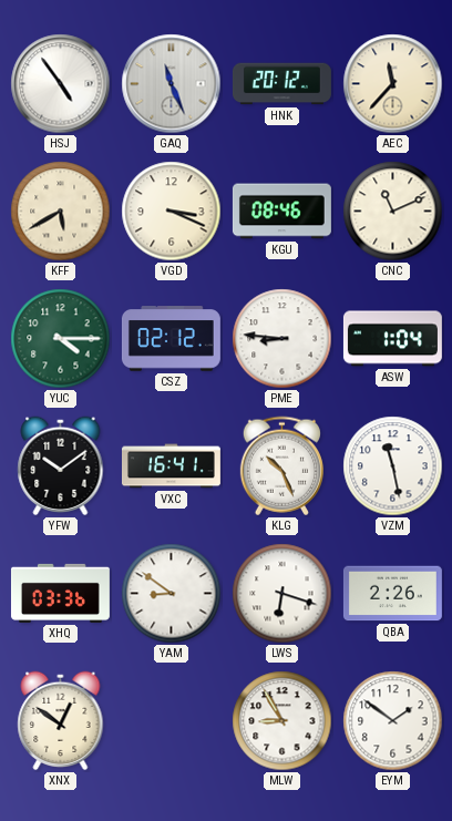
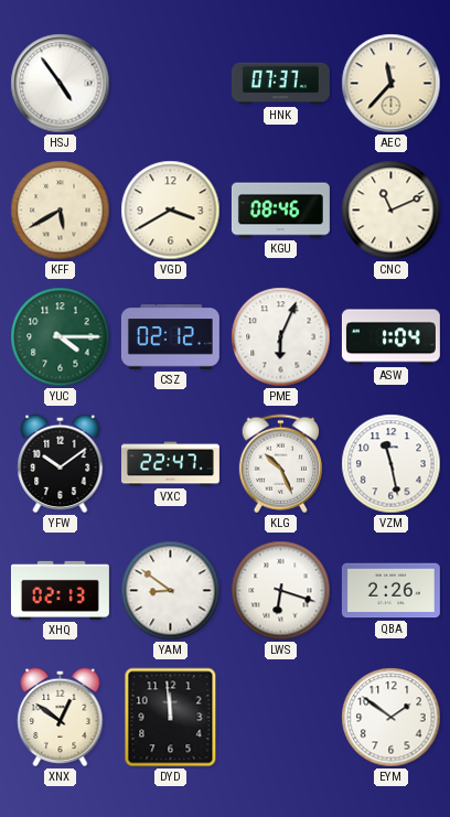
GAQ: 11:26 -> none (172, 84)
HNK: 20:12 -> 07:37 (280, 84)
VGD: 3:19 -> 3:40 (171, 211)
PME: 8:46 -> 6:04 (281, 337)
VXC: 16:41 -> 22:47 (170, 464)
XHQ: 03:36 -> 02:13 (60, 590)
DYD: none -> 11:59 (171, 718)
MLW: 8:55 -> none (282, 721)
